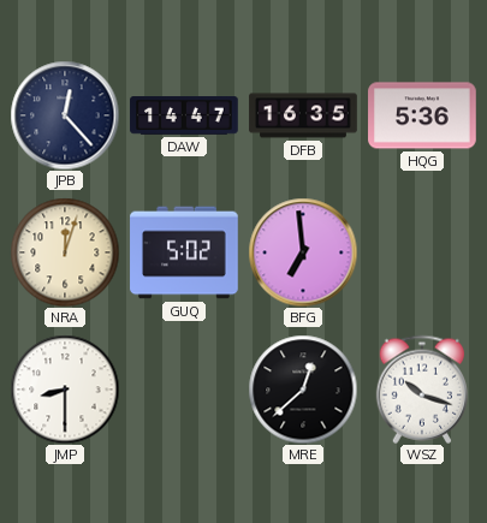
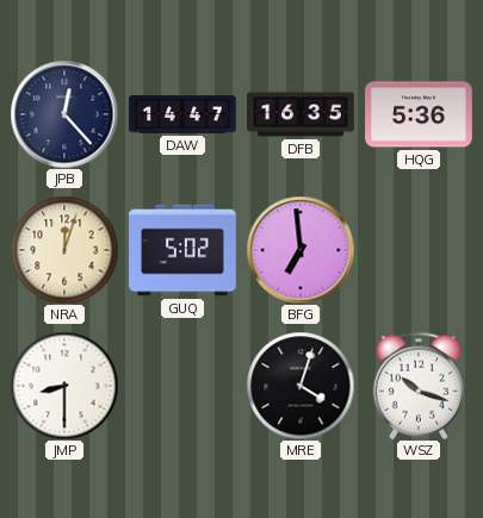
MRE: 12:38 -> 4:03 (301, 386)
